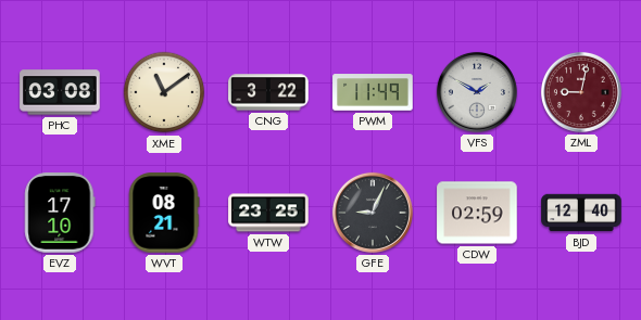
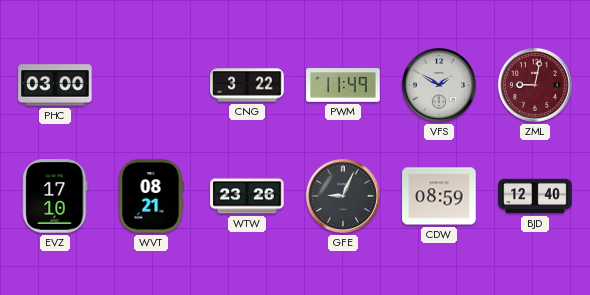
PHC: 03:08 -> 03:00 (55, 85)
XME: 11:09 -> none (164, 92)
WTW: 23:25 -> 23:26 (247, 196)
CDW: 02:59 -> 08:59 (439, 196)
